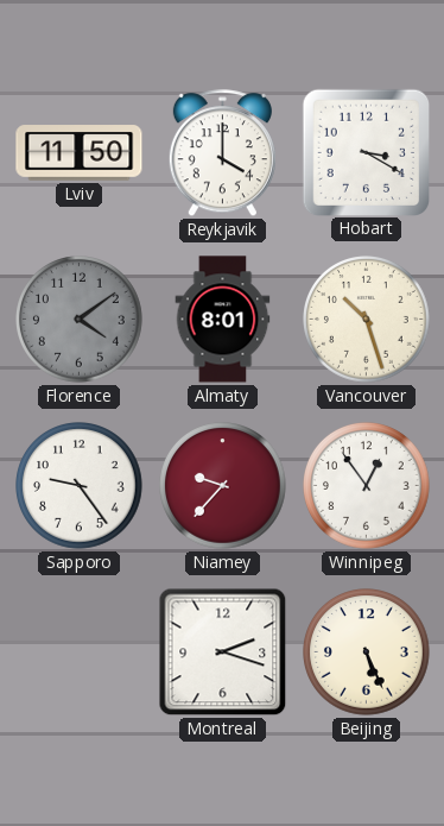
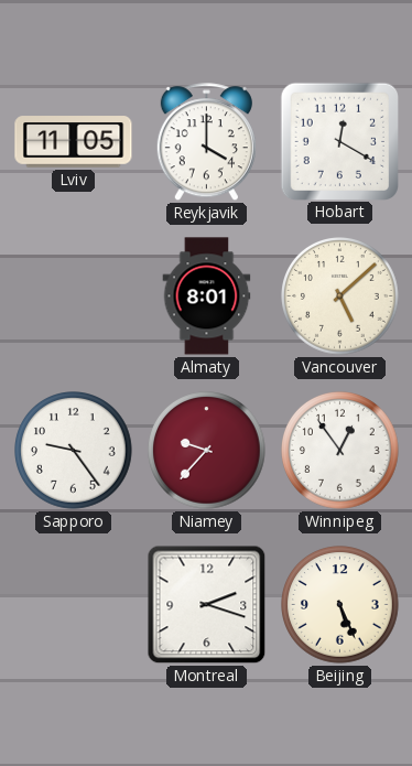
Lviv: 11:50 -> 11:05 (74, 142)
Hobart: 3:20 -> 12:20 (339, 141)
Florence: 4:09 -> none (80, 320)
Vancouver: 10:27 -> 5:08 (340, 296)
